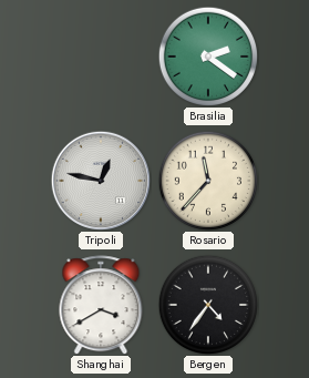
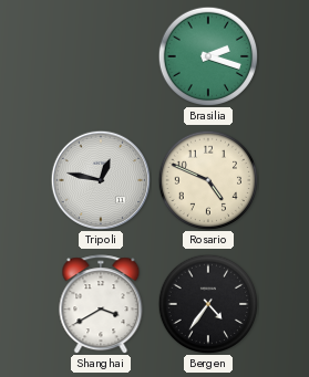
Brasilia: 2:21 -> 2:18 (207, 55)
Rosario: 11:37 -> 4:49 (207, 179)
